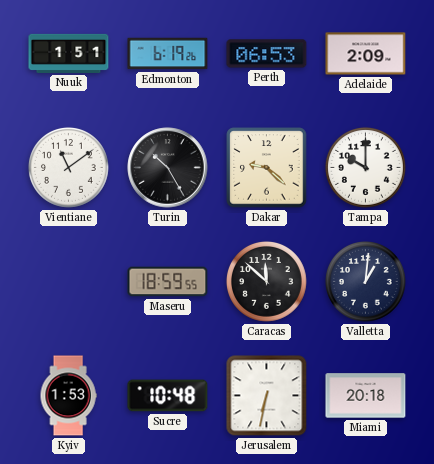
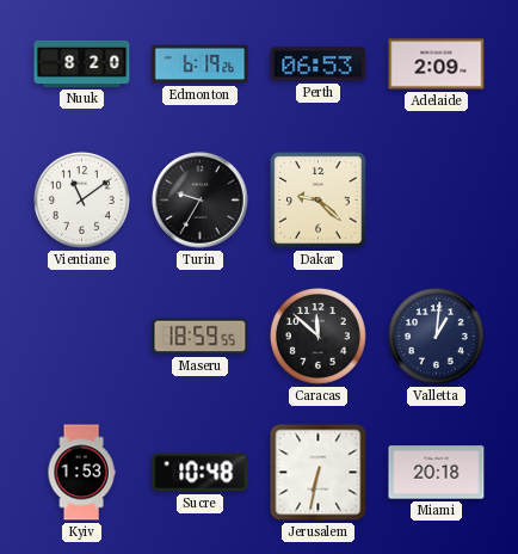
Nuuk: 1:51 -> 8:20 (82, 63)
Turin: 10:25 -> 9:35 (201, 201)
Tampa: 10:00 -> none (365, 167)
